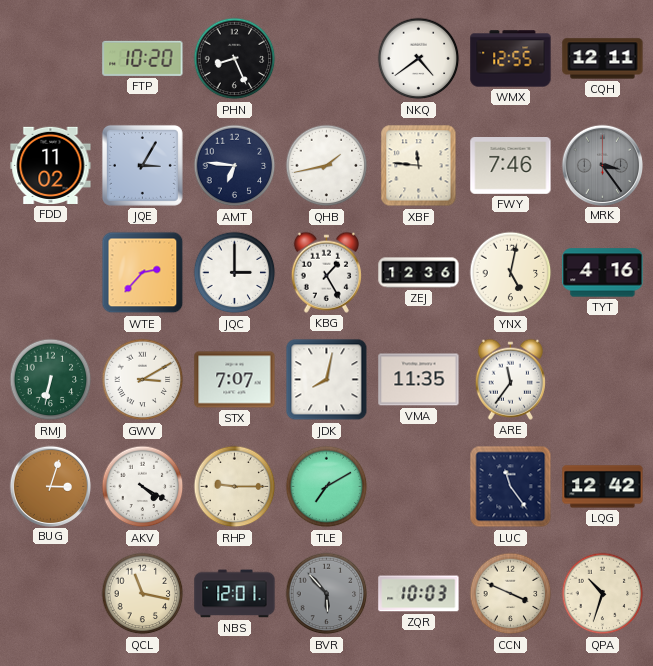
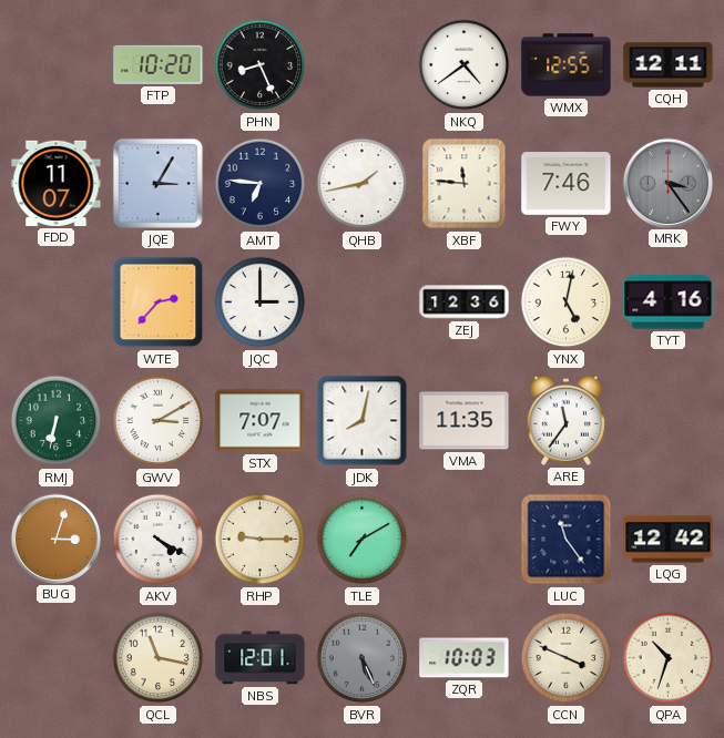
FDD: 11:02 -> 11:07 (57, 183)
KBG: 1:25 -> none (326, 272)
BVR: 5:53 -> 5:26 (363, 658)
